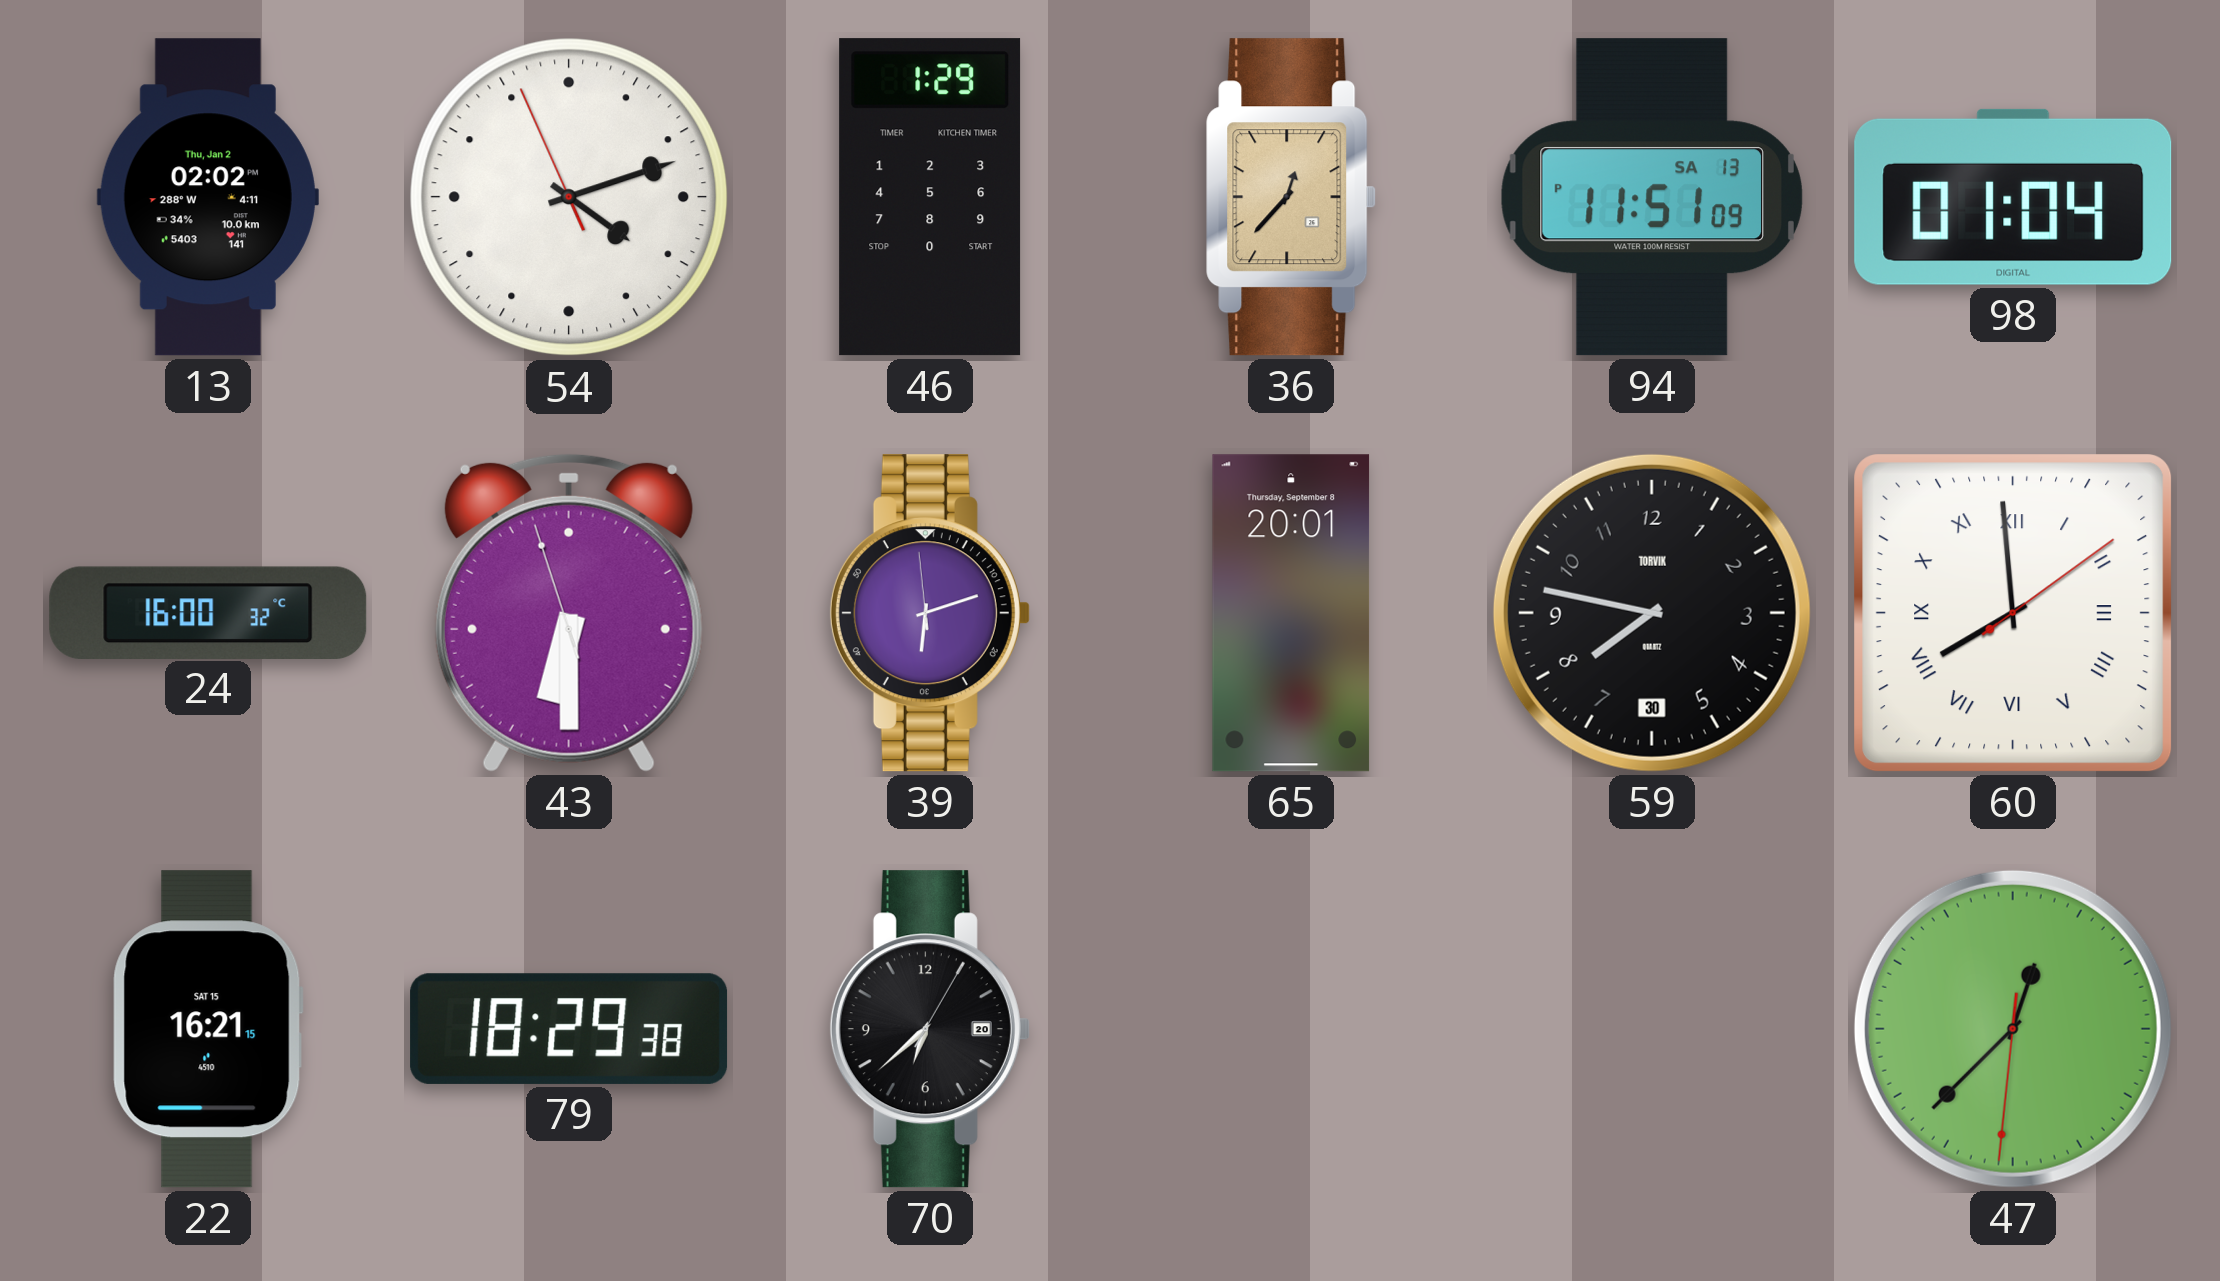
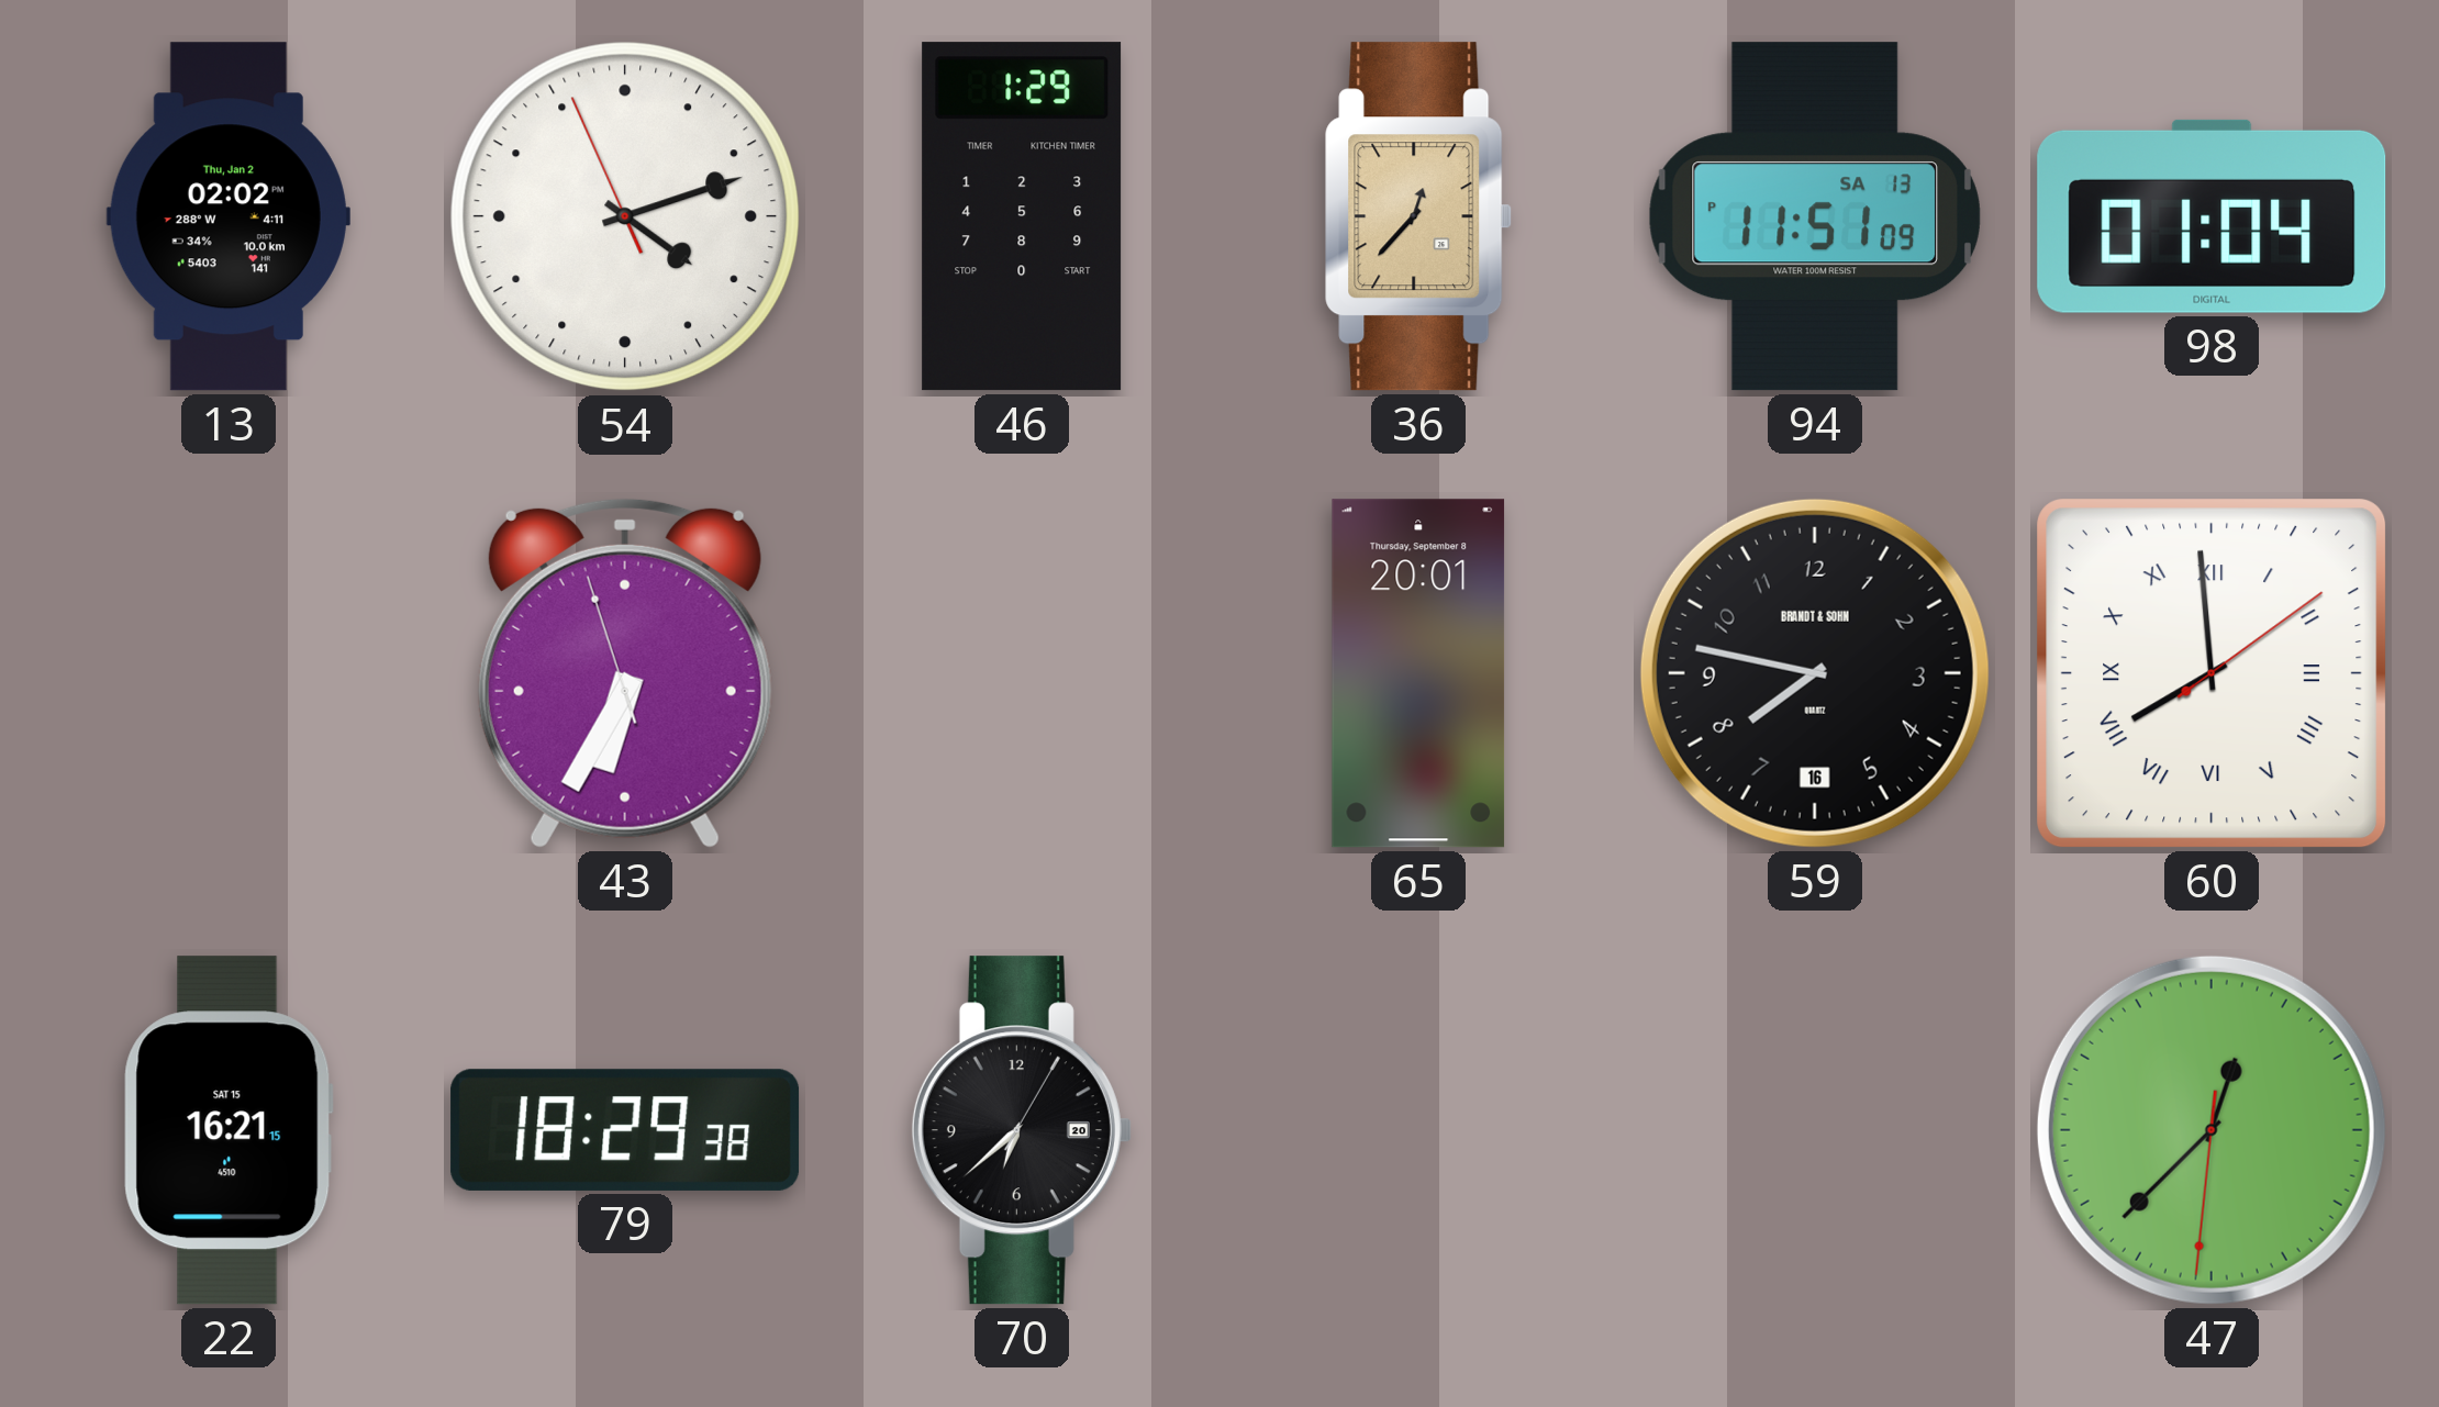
24: 16:00 -> none (208, 612)
43: 6:29 -> 6:34 (625, 673)
39: 6:11 -> none (930, 613)
59 date: 30 -> 16 (1815, 673)
59 brand: TORVIK -> BRANDT & SOHN (1815, 673)
